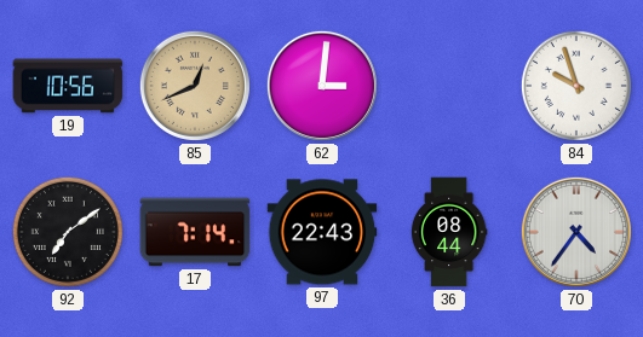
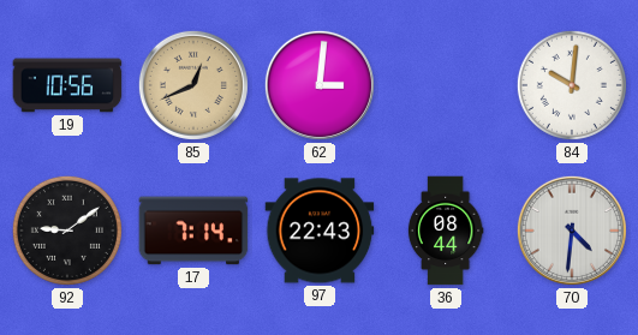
84: 9:57 -> 10:01 (572, 85)
92: 7:09 -> 9:09 (67, 231)
70: 4:36 -> 4:31 (572, 231)
